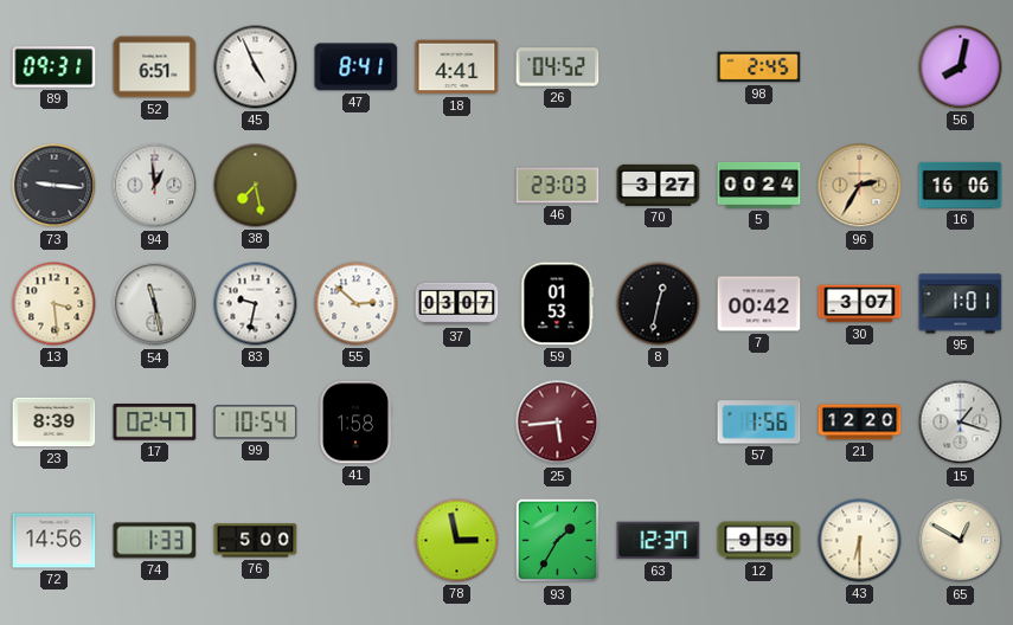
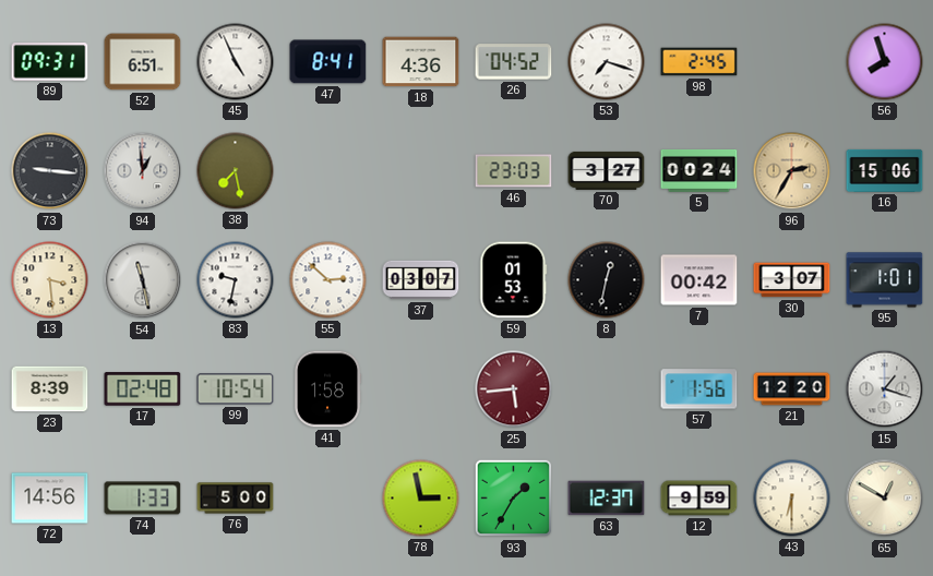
18: 4:41 -> 4:36 (421, 62)
53: none -> 7:18 (607, 62)
56: 8:02 -> 7:57 (885, 62)
16: 16:06 -> 15:06 (885, 170)
17: 02:47 -> 02:48 (143, 389)
